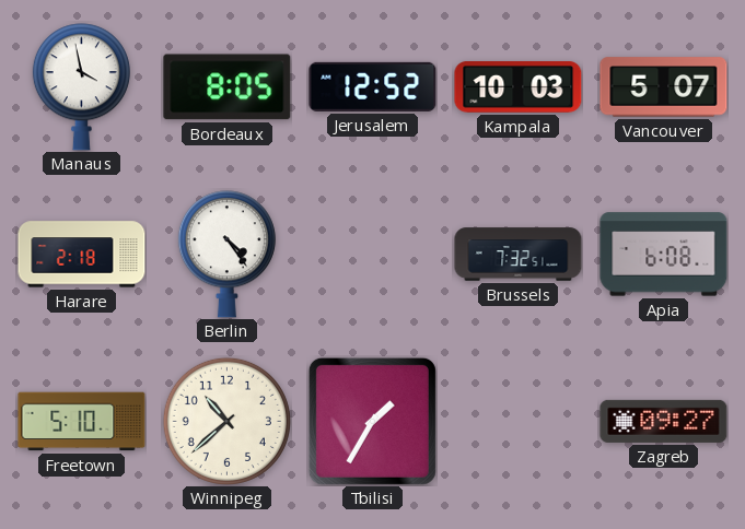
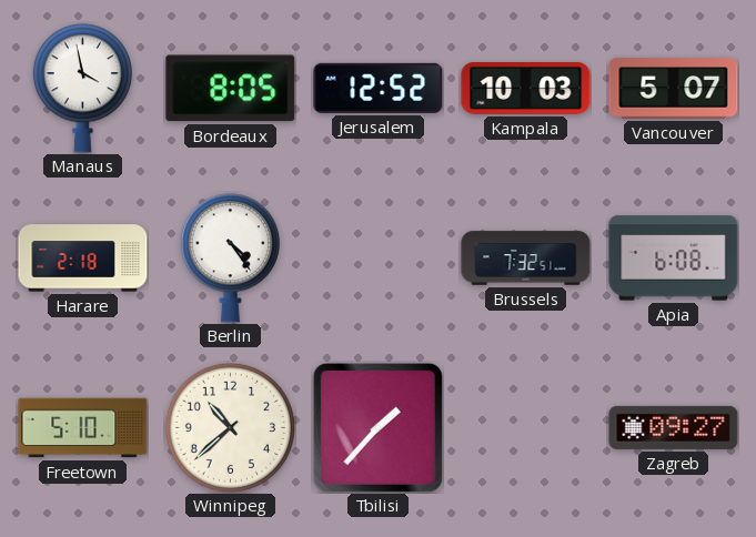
Tbilisi: 1:35 -> 1:37 (377, 427)
